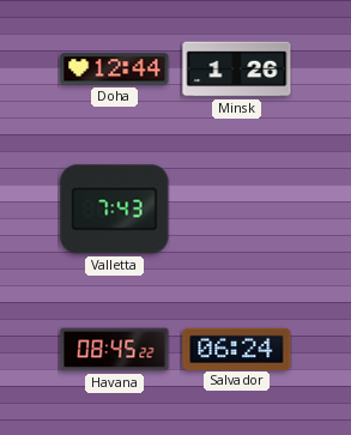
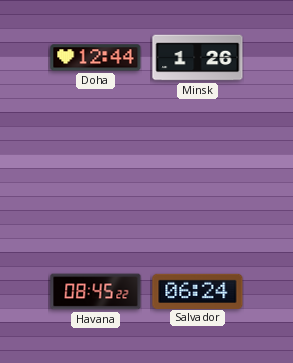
Valletta: 7:43 -> none (115, 210)
